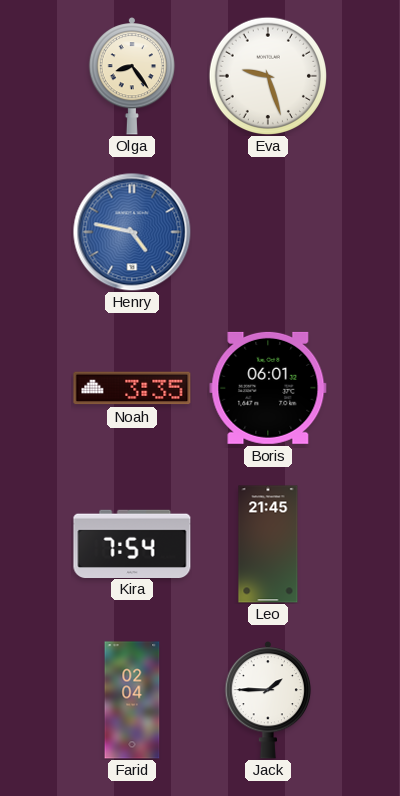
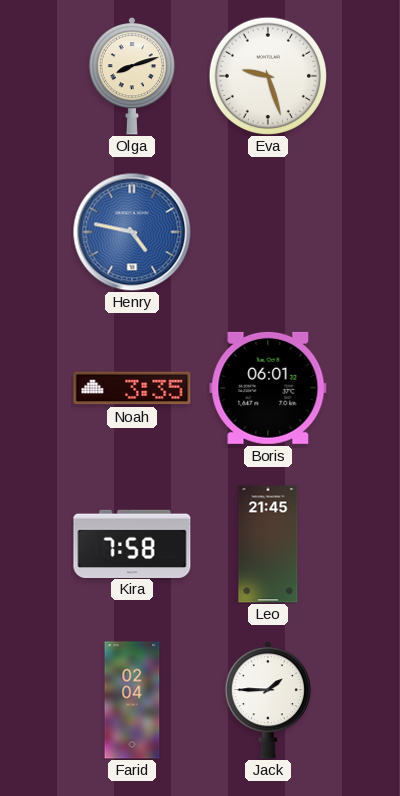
Olga: 8:24 -> 8:12 (132, 77)
Kira: 7:54 -> 7:58 (132, 543)
